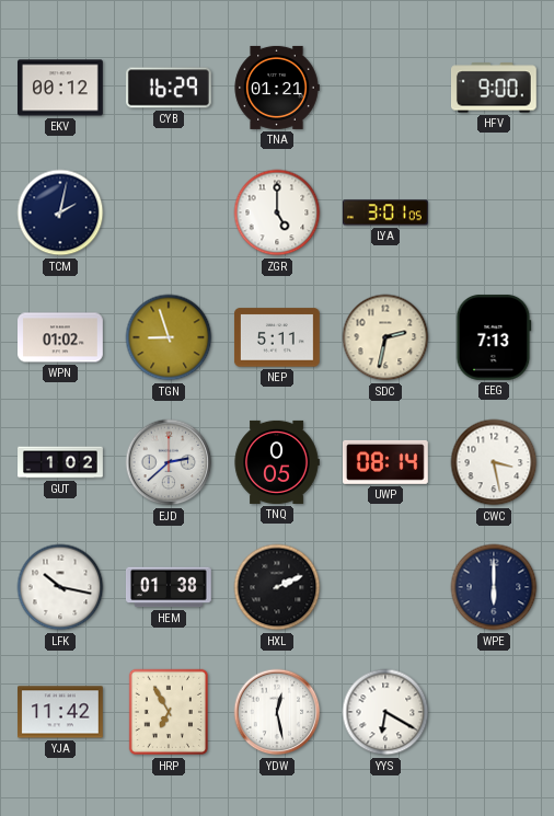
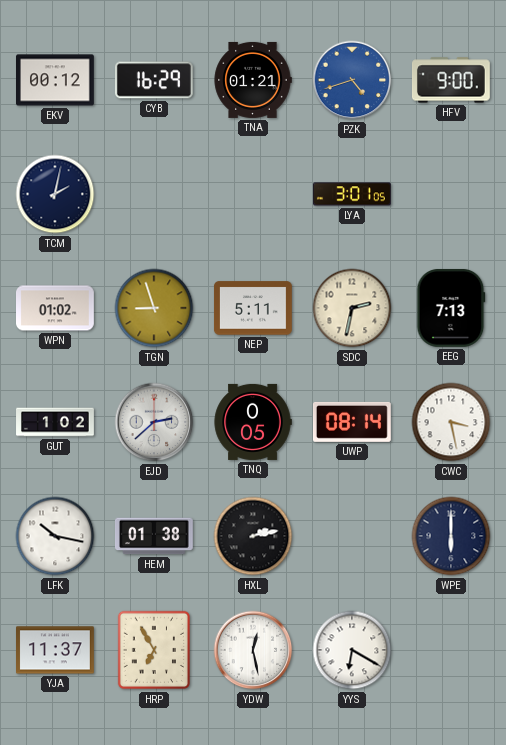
PZK: none -> 4:42 (352, 80)
ZGR: 5:00 -> none (277, 212)
HXL: 2:11 -> 2:13 (253, 536)
YJA: 11:42 -> 11:37 (56, 650)
